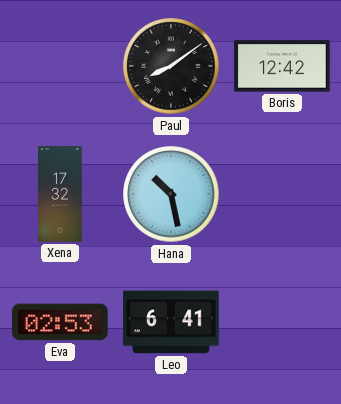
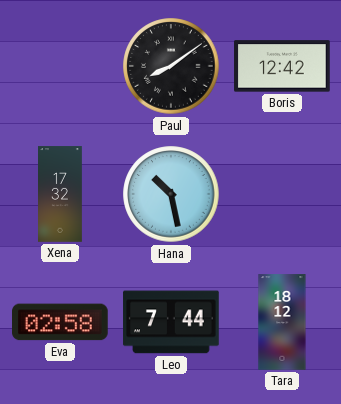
Eva: 02:53 -> 02:58 (61, 322)
Leo: 6:41 -> 7:44 (171, 322)
Tara: none -> 18:12 (282, 322)
